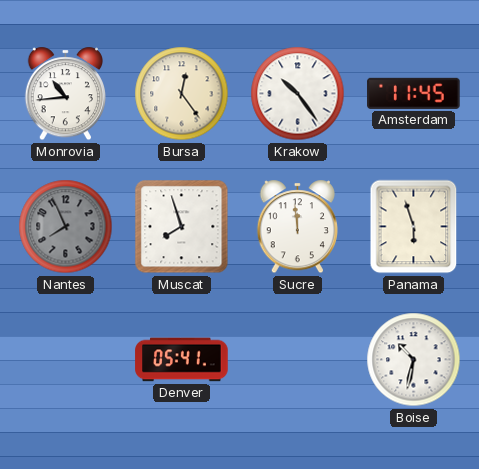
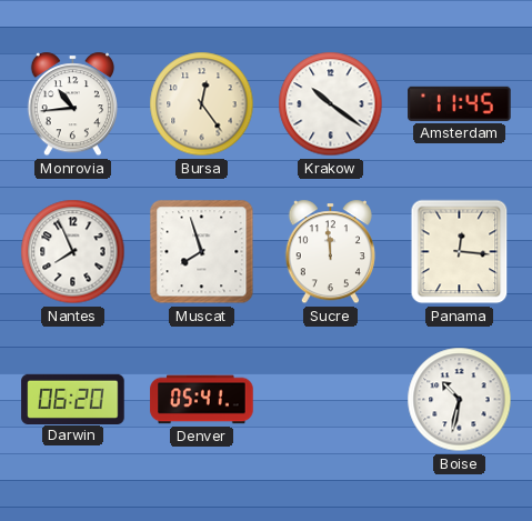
Krakow: 10:24 -> 10:21 (331, 104)
Nantes dial: grey -> white (73, 252)
Panama: 5:57 -> 12:16 (460, 252)
Darwin: none -> 06:20 (73, 399)
